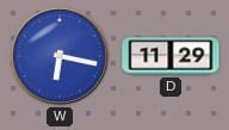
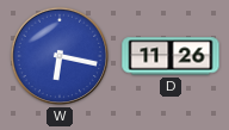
D: 11:29 -> 11:26 (171, 56)
